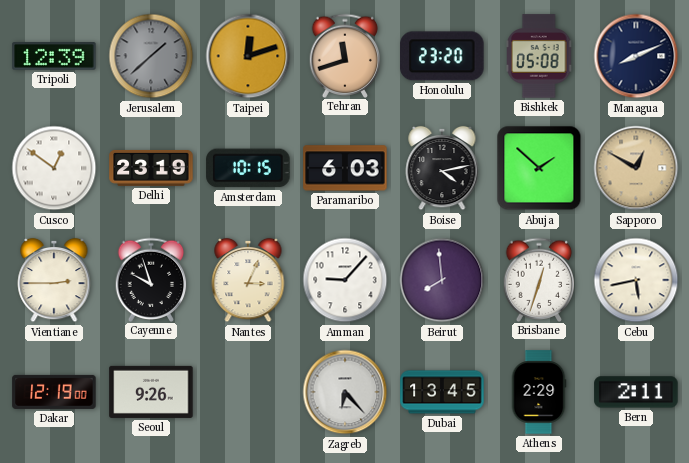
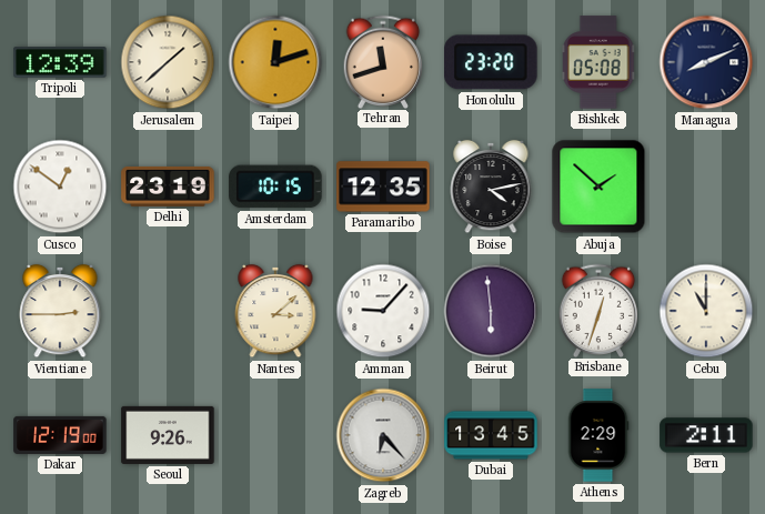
Jerusalem dial: grey -> cream (168, 62)
Paramaribo: 6:03 -> 12:35 (383, 187)
Sapporo: 12:50 -> none (636, 168)
Cayenne: 9:57 -> none (151, 279)
Nantes: 3:04 -> 3:08 (275, 311)
Beirut: 7:59 -> 5:59 (491, 311)
Cebu: 5:43 -> 11:00 (706, 311)
